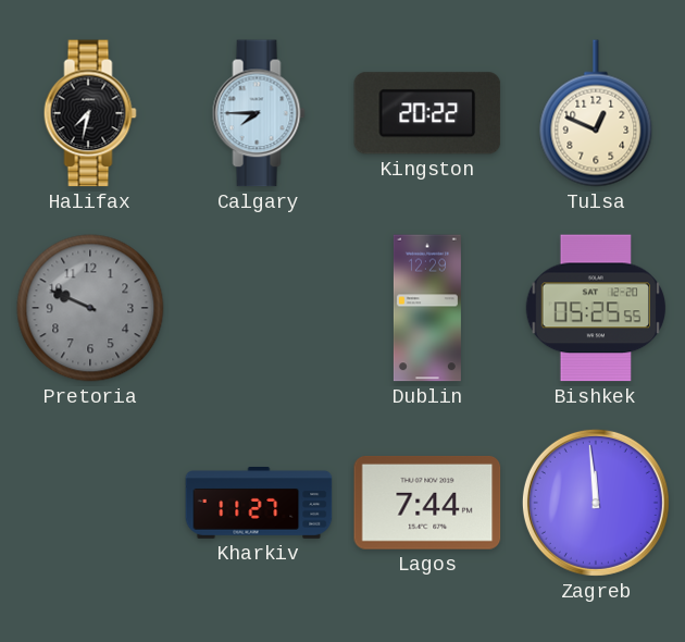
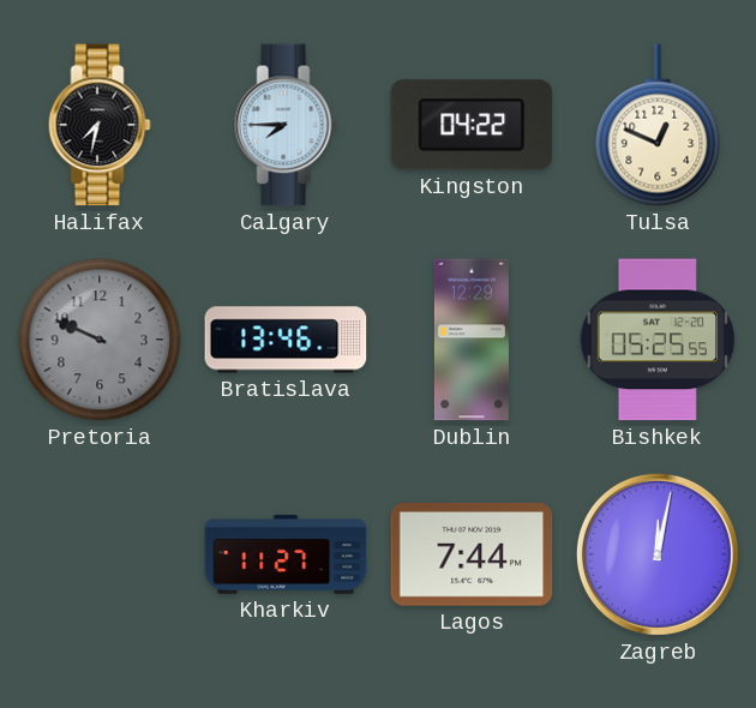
Kingston: 20:22 -> 04:22 (472, 125)
Bratislava: none -> 13:46 (286, 340)
Zagreb: 11:59 -> 12:02 (658, 554)
